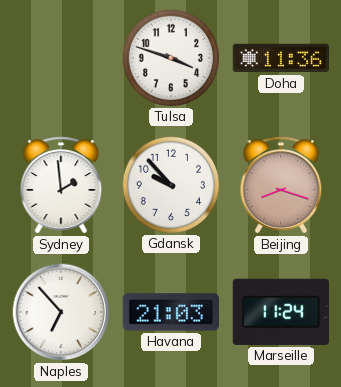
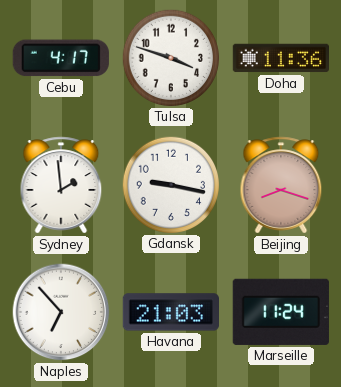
Cebu: none -> 4:17 (61, 58)
Gdansk: 9:53 -> 9:17 (170, 184)
